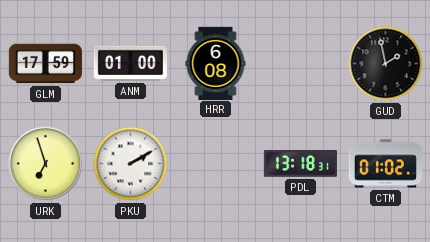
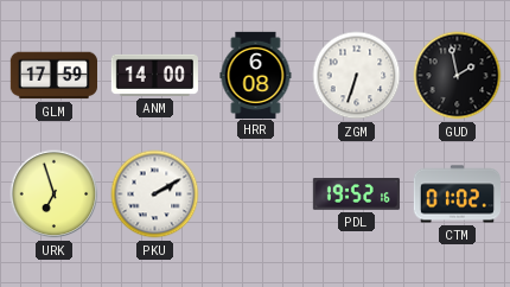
ANM: 01:00 -> 14:00 (154, 75)
ZGM: none -> 6:33 (357, 76)
PDL: 13:18 -> 19:52 (356, 194)
